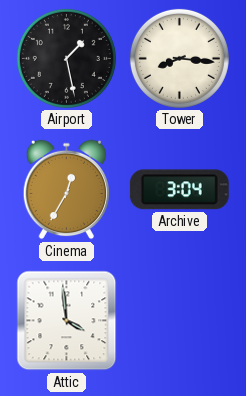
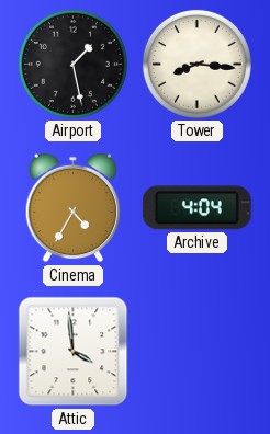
Cinema: 12:35 -> 4:35 (72, 208)
Archive: 3:04 -> 4:04 (196, 208)
